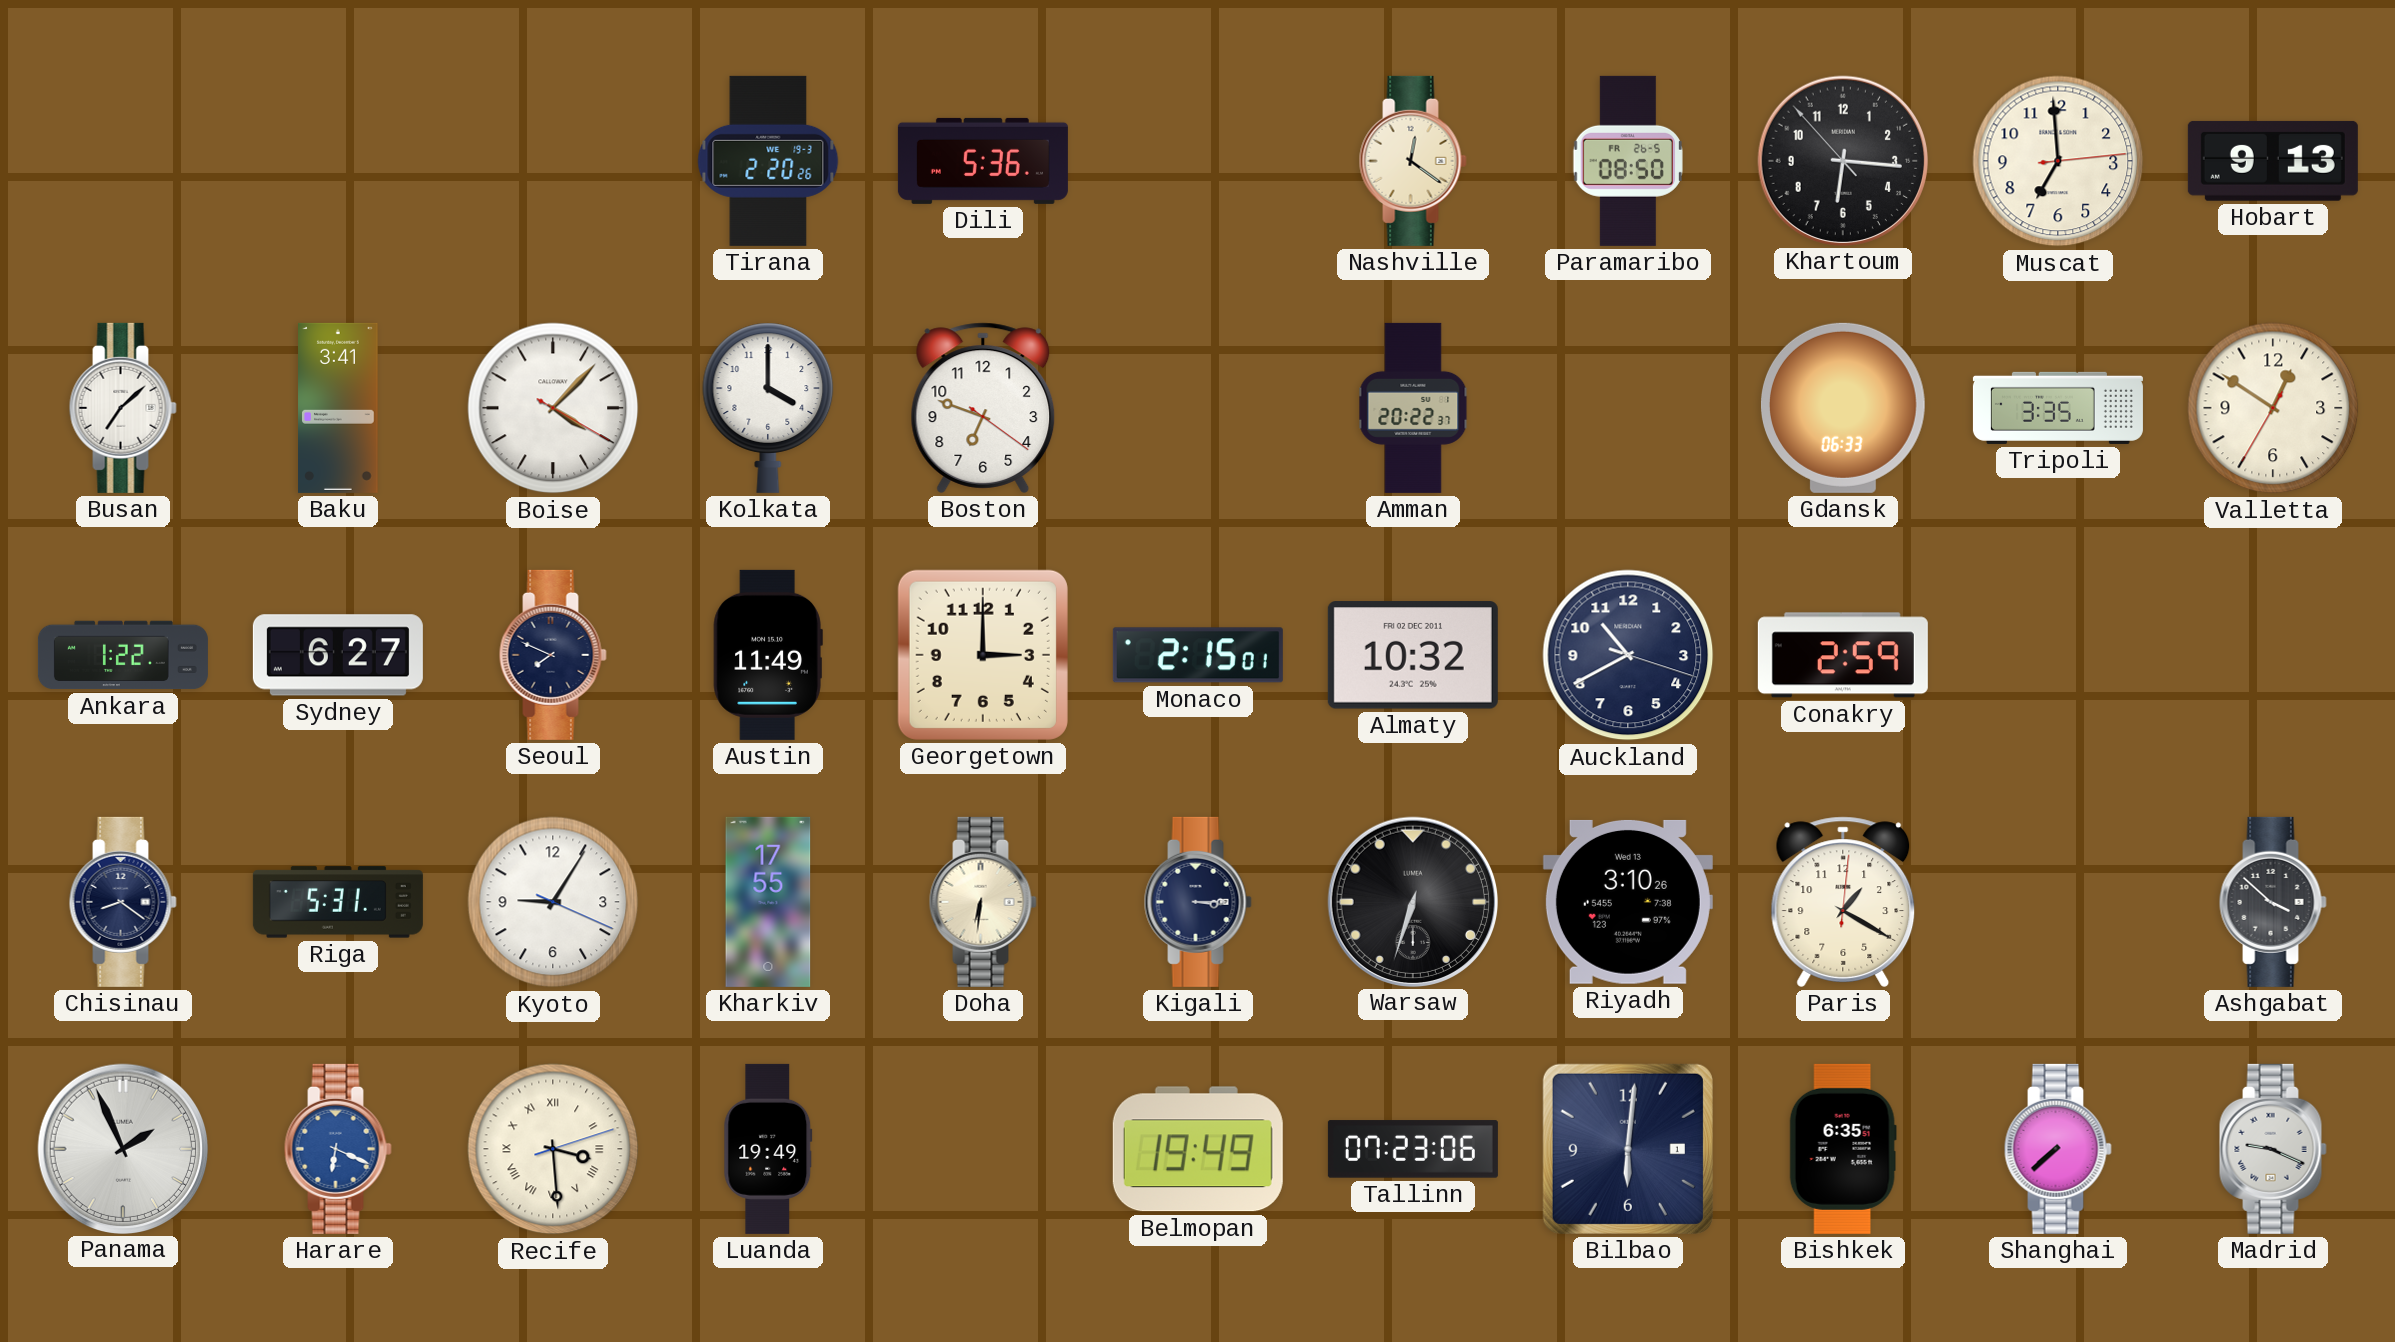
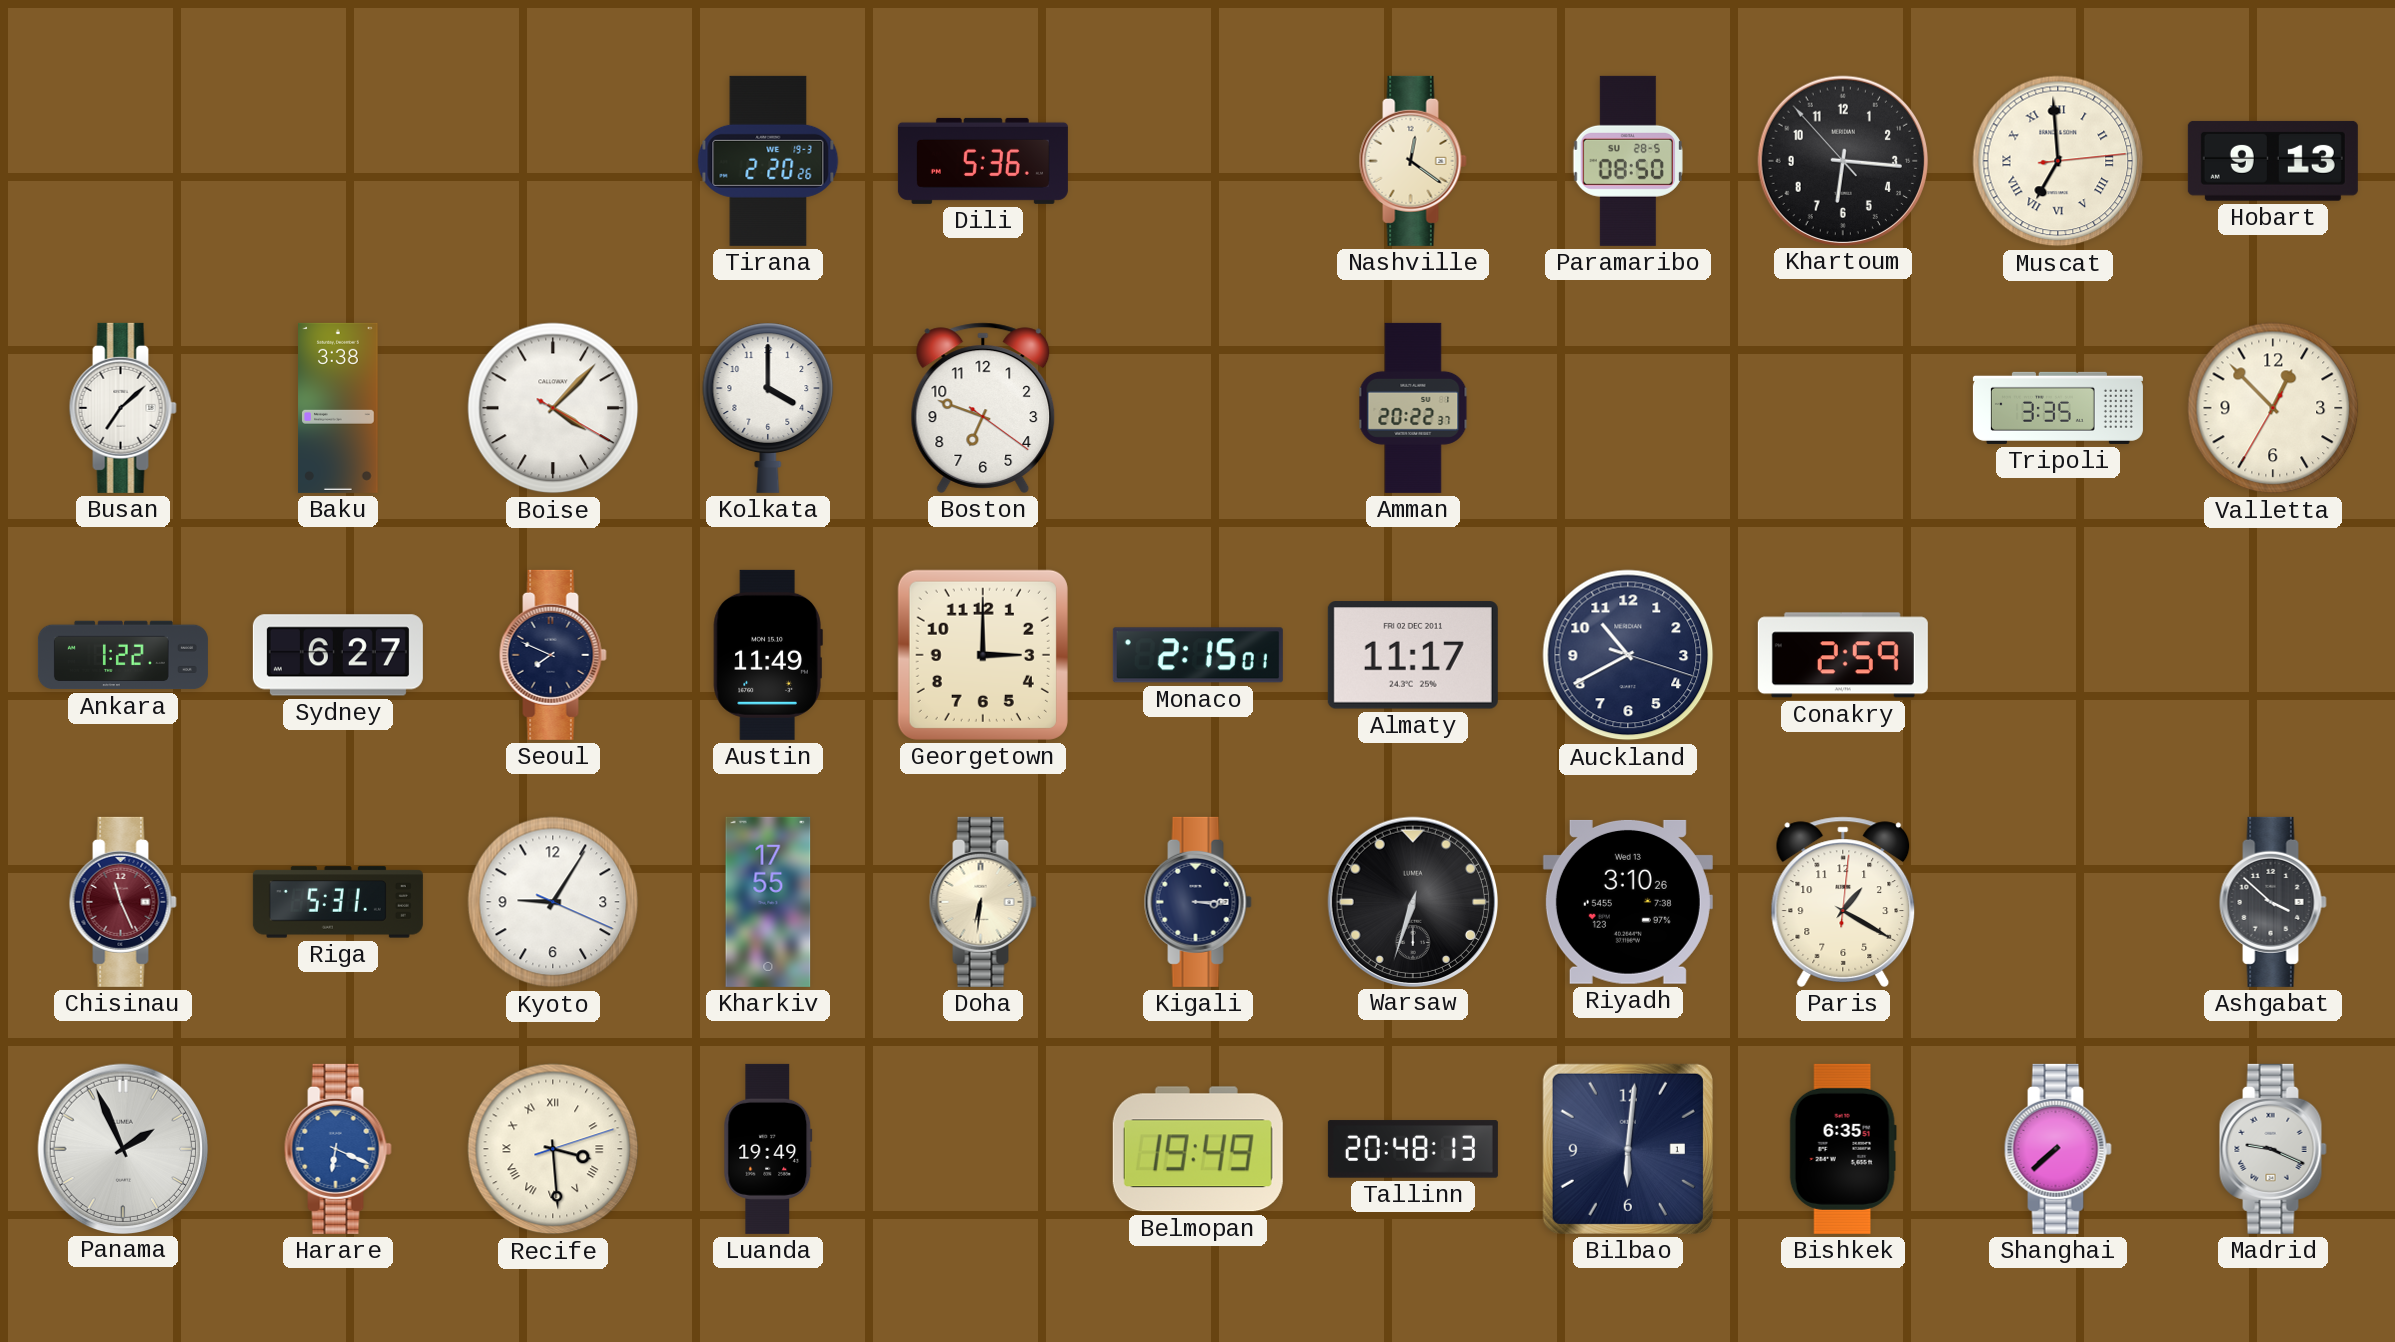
Paramaribo date: FR 26-5 -> SU 28-5 (1628, 161)
Muscat numerals: Arabic -> Roman (2058, 161)
Baku: 3:41 -> 3:38 (338, 408)
Gdansk: 06:33 -> none (1843, 408)
Valletta: 12:50 -> 12:52 (2273, 408)
Almaty: 10:32 -> 11:17 (1413, 655)
Chisinau: 8:21 -> 11:26 (123, 902)
Chisinau dial: navy -> burgundy (123, 902)
Tallinn: 07:23 -> 20:48 (1413, 1149)
